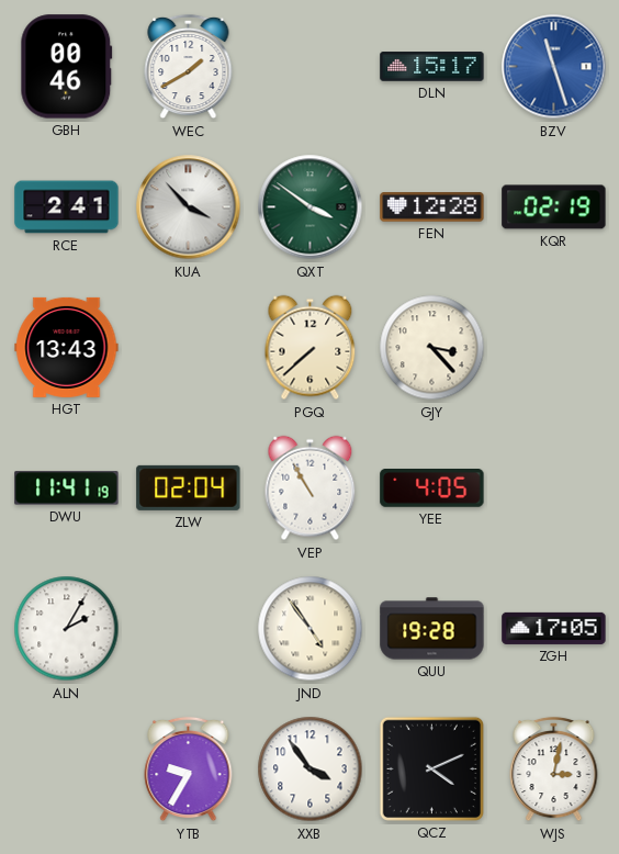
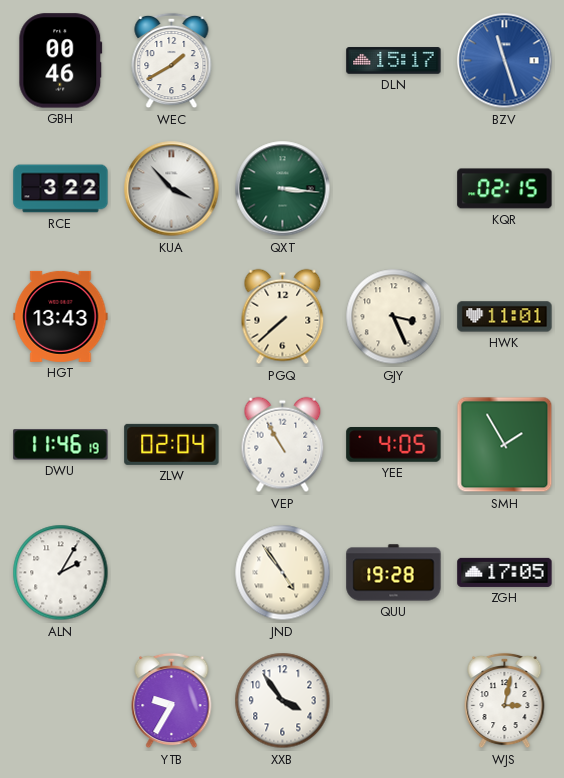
RCE: 2:41 -> 3:22 (61, 189)
QXT: 3:51 -> 3:16 (283, 189)
FEN: 12:28 -> none (432, 207)
KQR: 02:19 -> 02:15 (505, 189)
GJY: 3:23 -> 3:26 (394, 317)
HWK: none -> 11:01 (505, 317)
DWU: 11:41 -> 11:46 (61, 445)
SMH: none -> 1:55 (505, 445)
QCZ: 4:11 -> none (431, 768)
